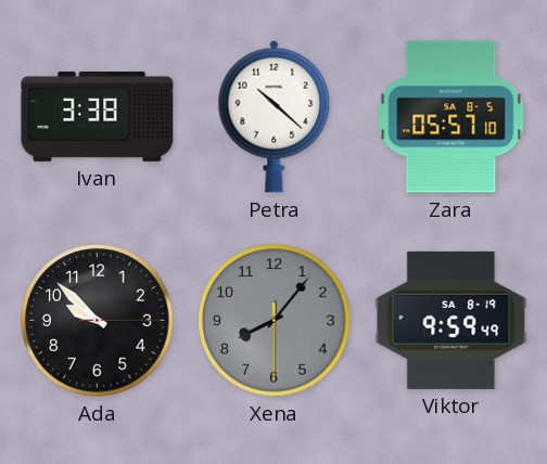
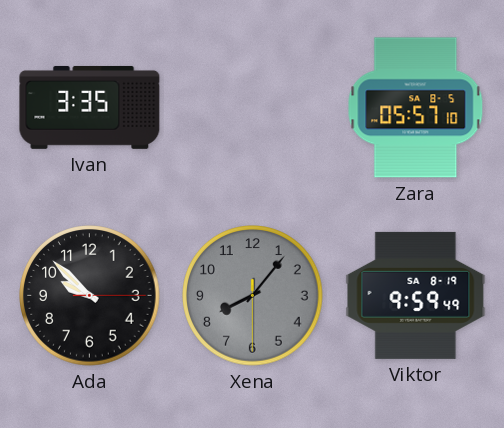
Ivan: 3:38 -> 3:35 (90, 107)
Petra: 10:22 -> none (275, 116)
